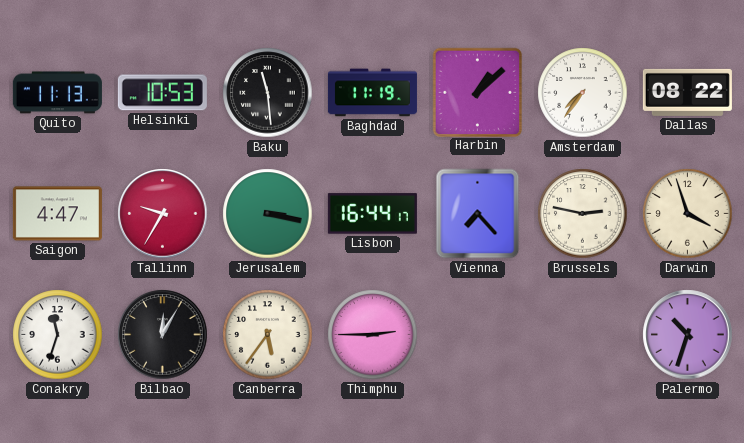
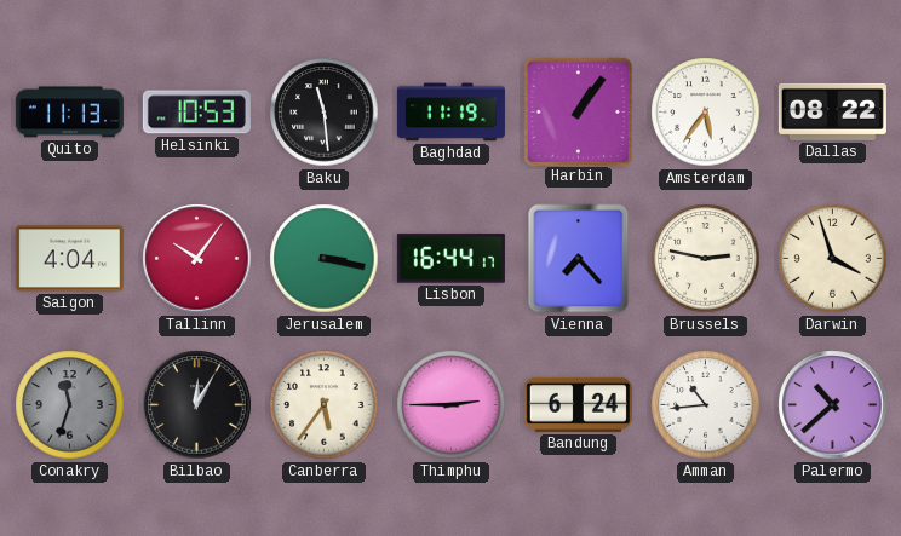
Harbin: 1:08 -> 1:06 (578, 111)
Amsterdam: 7:36 -> 5:36 (706, 113)
Saigon: 4:47 -> 4:04 (69, 259)
Tallinn: 9:35 -> 10:06 (197, 259)
Conakry dial: white -> grey (70, 405)
Bandung: none -> 6:24 (578, 404)
Amman: none -> 10:44 (706, 405)
Palermo: 10:33 -> 10:38 (833, 405)
